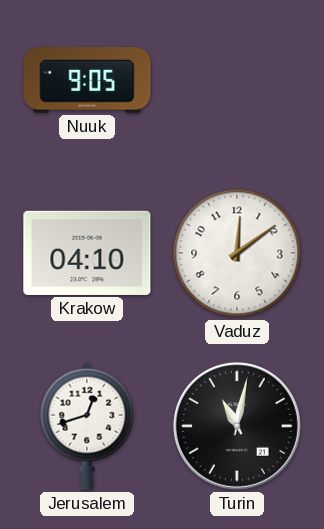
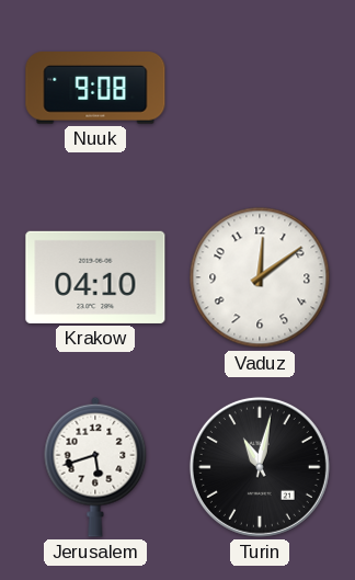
Nuuk: 9:05 -> 9:08 (95, 88)
Jerusalem: 12:42 -> 5:42 (95, 467)
